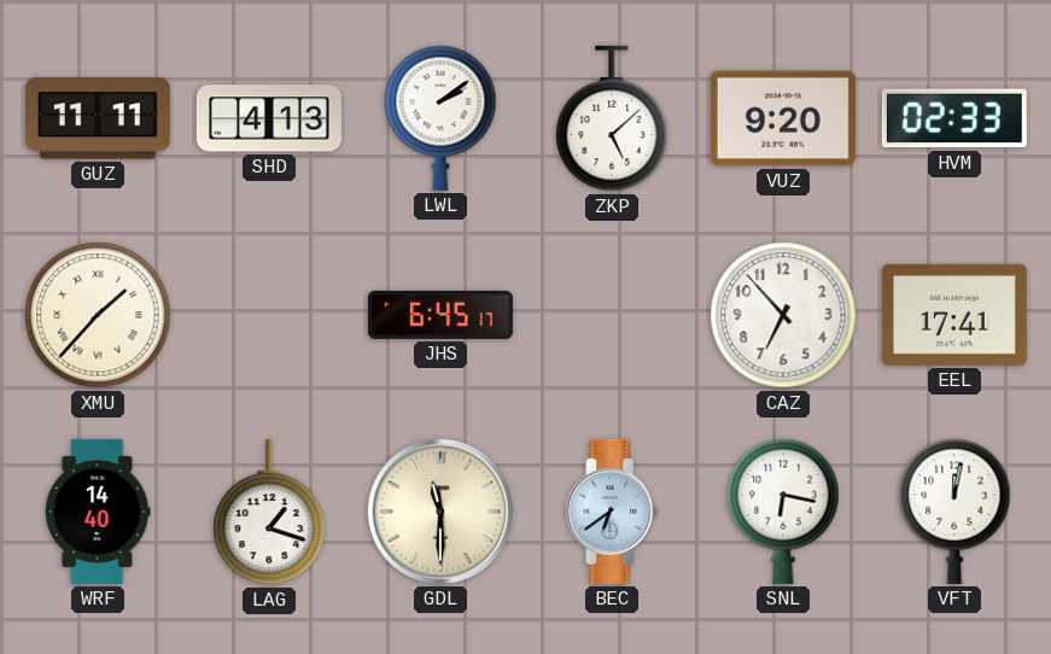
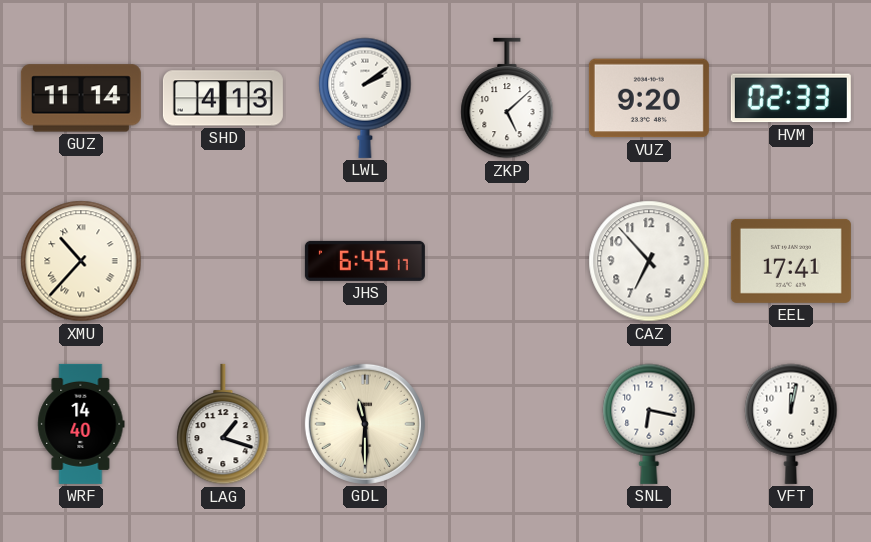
GUZ: 11:11 -> 11:14 (81, 98)
XMU: 1:37 -> 10:37 (81, 261)
BEC: 6:39 -> none (612, 512)
